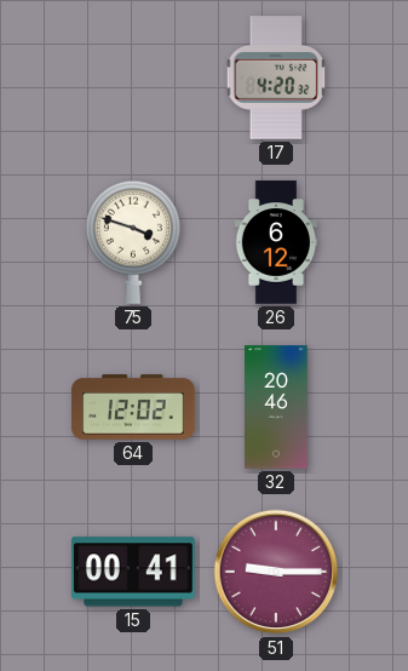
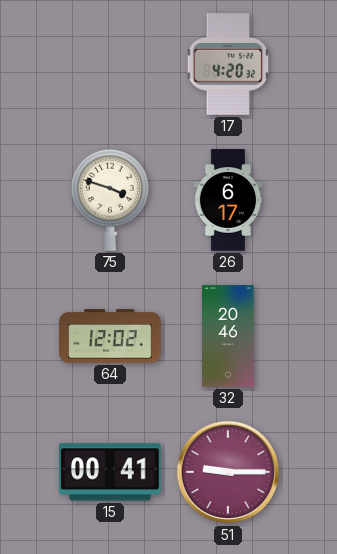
26: 6:12 -> 6:17 (228, 200)
